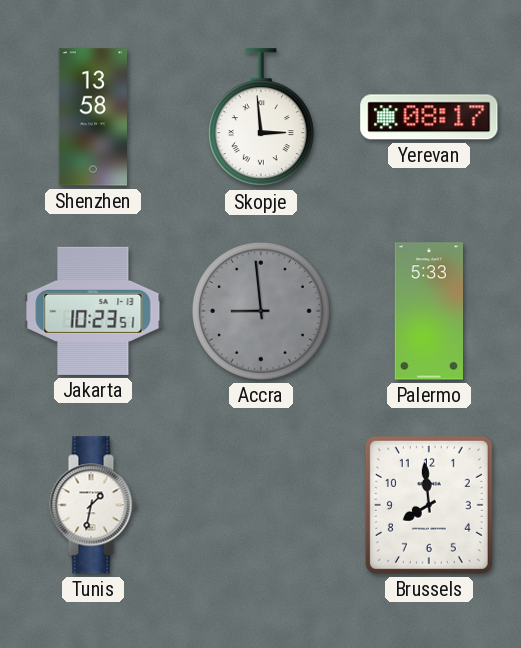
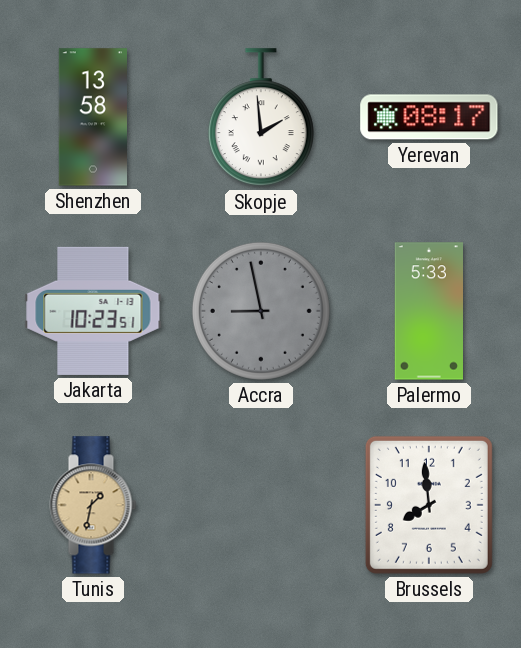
Skopje: 2:59 -> 1:59 (261, 118)
Accra: 8:59 -> 8:58 (261, 311)
Tunis dial: white -> champagne (93, 505)
